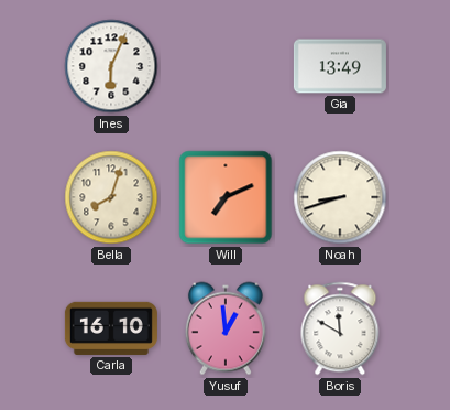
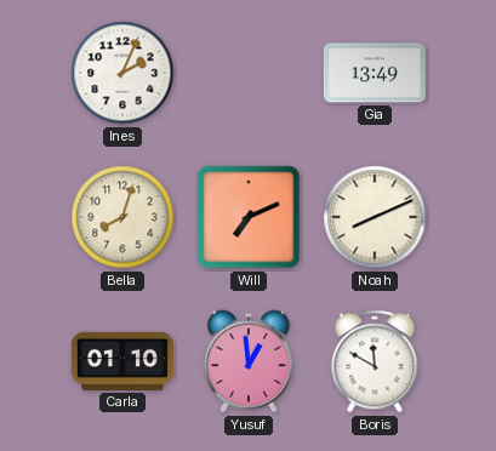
Ines: 6:04 -> 2:04 (122, 73)
Noah: 8:42 -> 8:11 (375, 217)
Carla: 16:10 -> 01:10 (122, 361)
